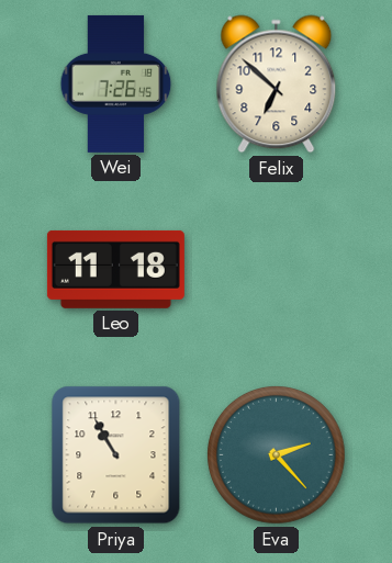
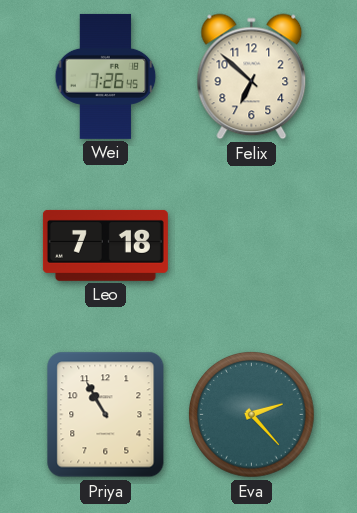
Leo: 11:18 -> 7:18 (105, 245)
